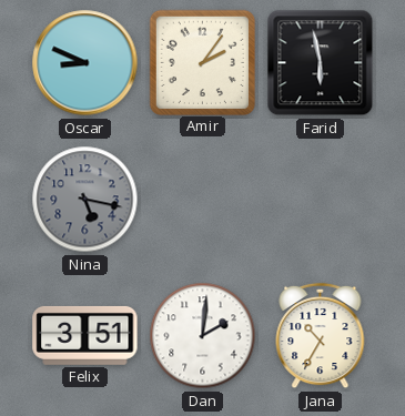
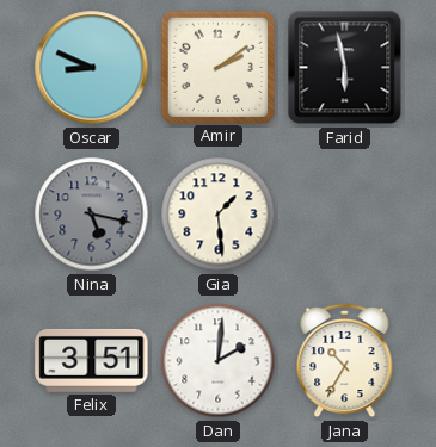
Amir: 2:06 -> 2:09 (217, 67)
Gia: none -> 1:29 (219, 215)
